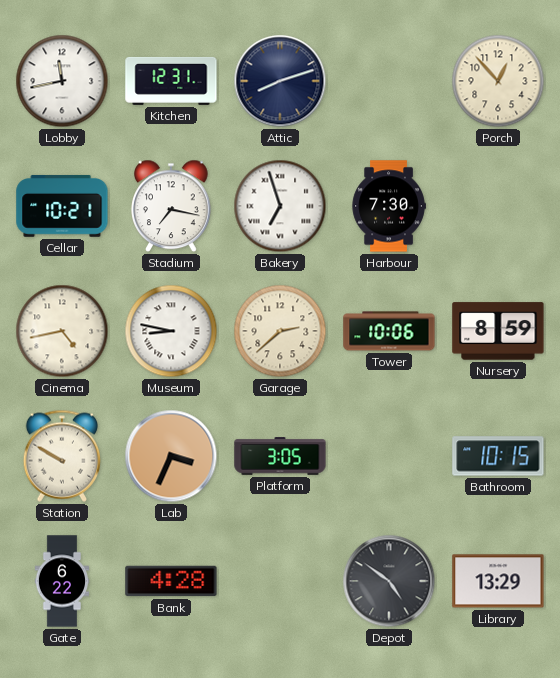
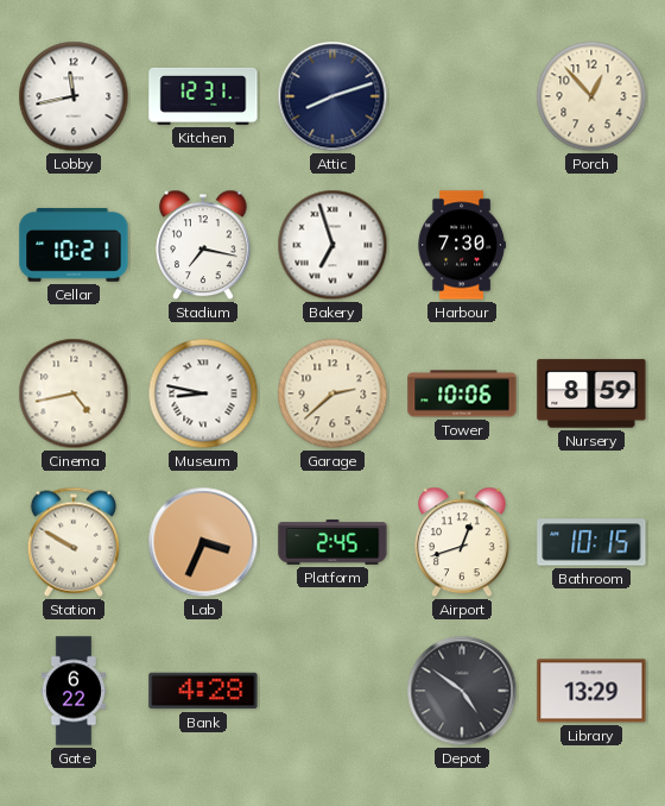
Platform: 3:05 -> 2:45 (332, 542)
Airport: none -> 12:42 (463, 542)
